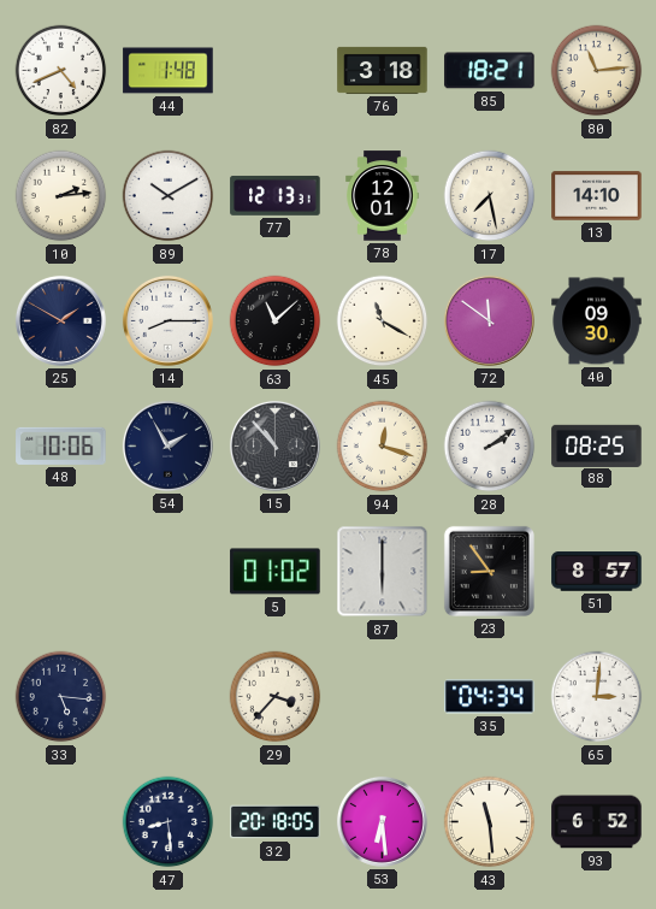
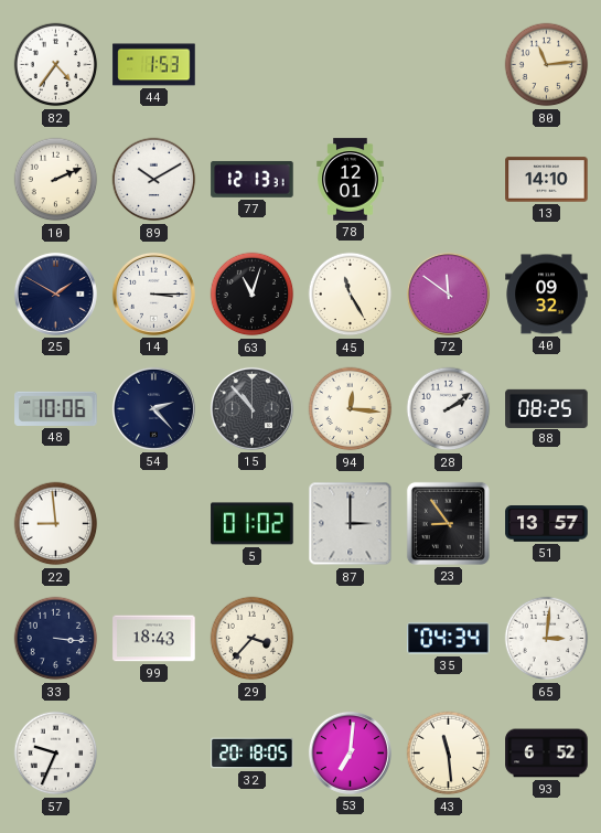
82: 4:41 -> 4:36 (56, 65)
44: 1:48 -> 1:53 (154, 65)
76: 3:18 -> none (383, 70)
85: 18:21 -> none (490, 71)
10: 2:14 -> 2:11 (56, 180)
17: 7:28 -> none (490, 196)
14: 8:15 -> 3:15 (153, 293)
63: 11:08 -> 11:03 (253, 295)
45: 11:20 -> 11:25 (351, 295)
40: 09:30 -> 09:32 (547, 295)
54: 1:55 -> 2:23 (153, 408)
94: 12:18 -> 12:16 (351, 409)
22: none -> 8:59 (56, 524)
87: 6:00 -> 3:00 (351, 524)
51: 8:57 -> 13:57 (547, 524)
33: 5:16 -> 3:16 (56, 639)
99: none -> 18:43 (154, 639)
57: none -> 9:34 (56, 754)
47: 8:29 -> none (169, 822)
53: 6:29 -> 7:01 (350, 752)
